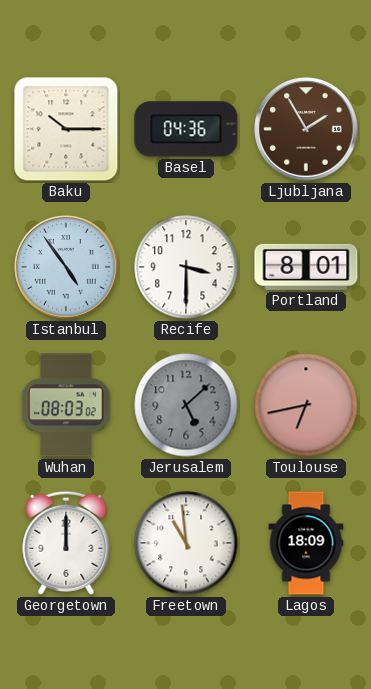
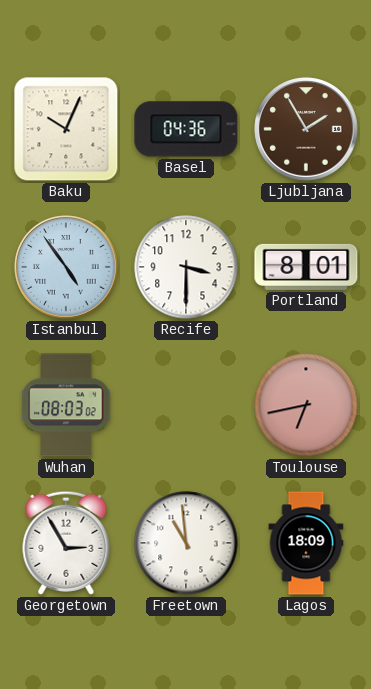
Baku: 10:15 -> 10:04 (66, 129)
Jerusalem: 5:08 -> none (186, 405)
Georgetown: 12:00 -> 2:55 (66, 543)
